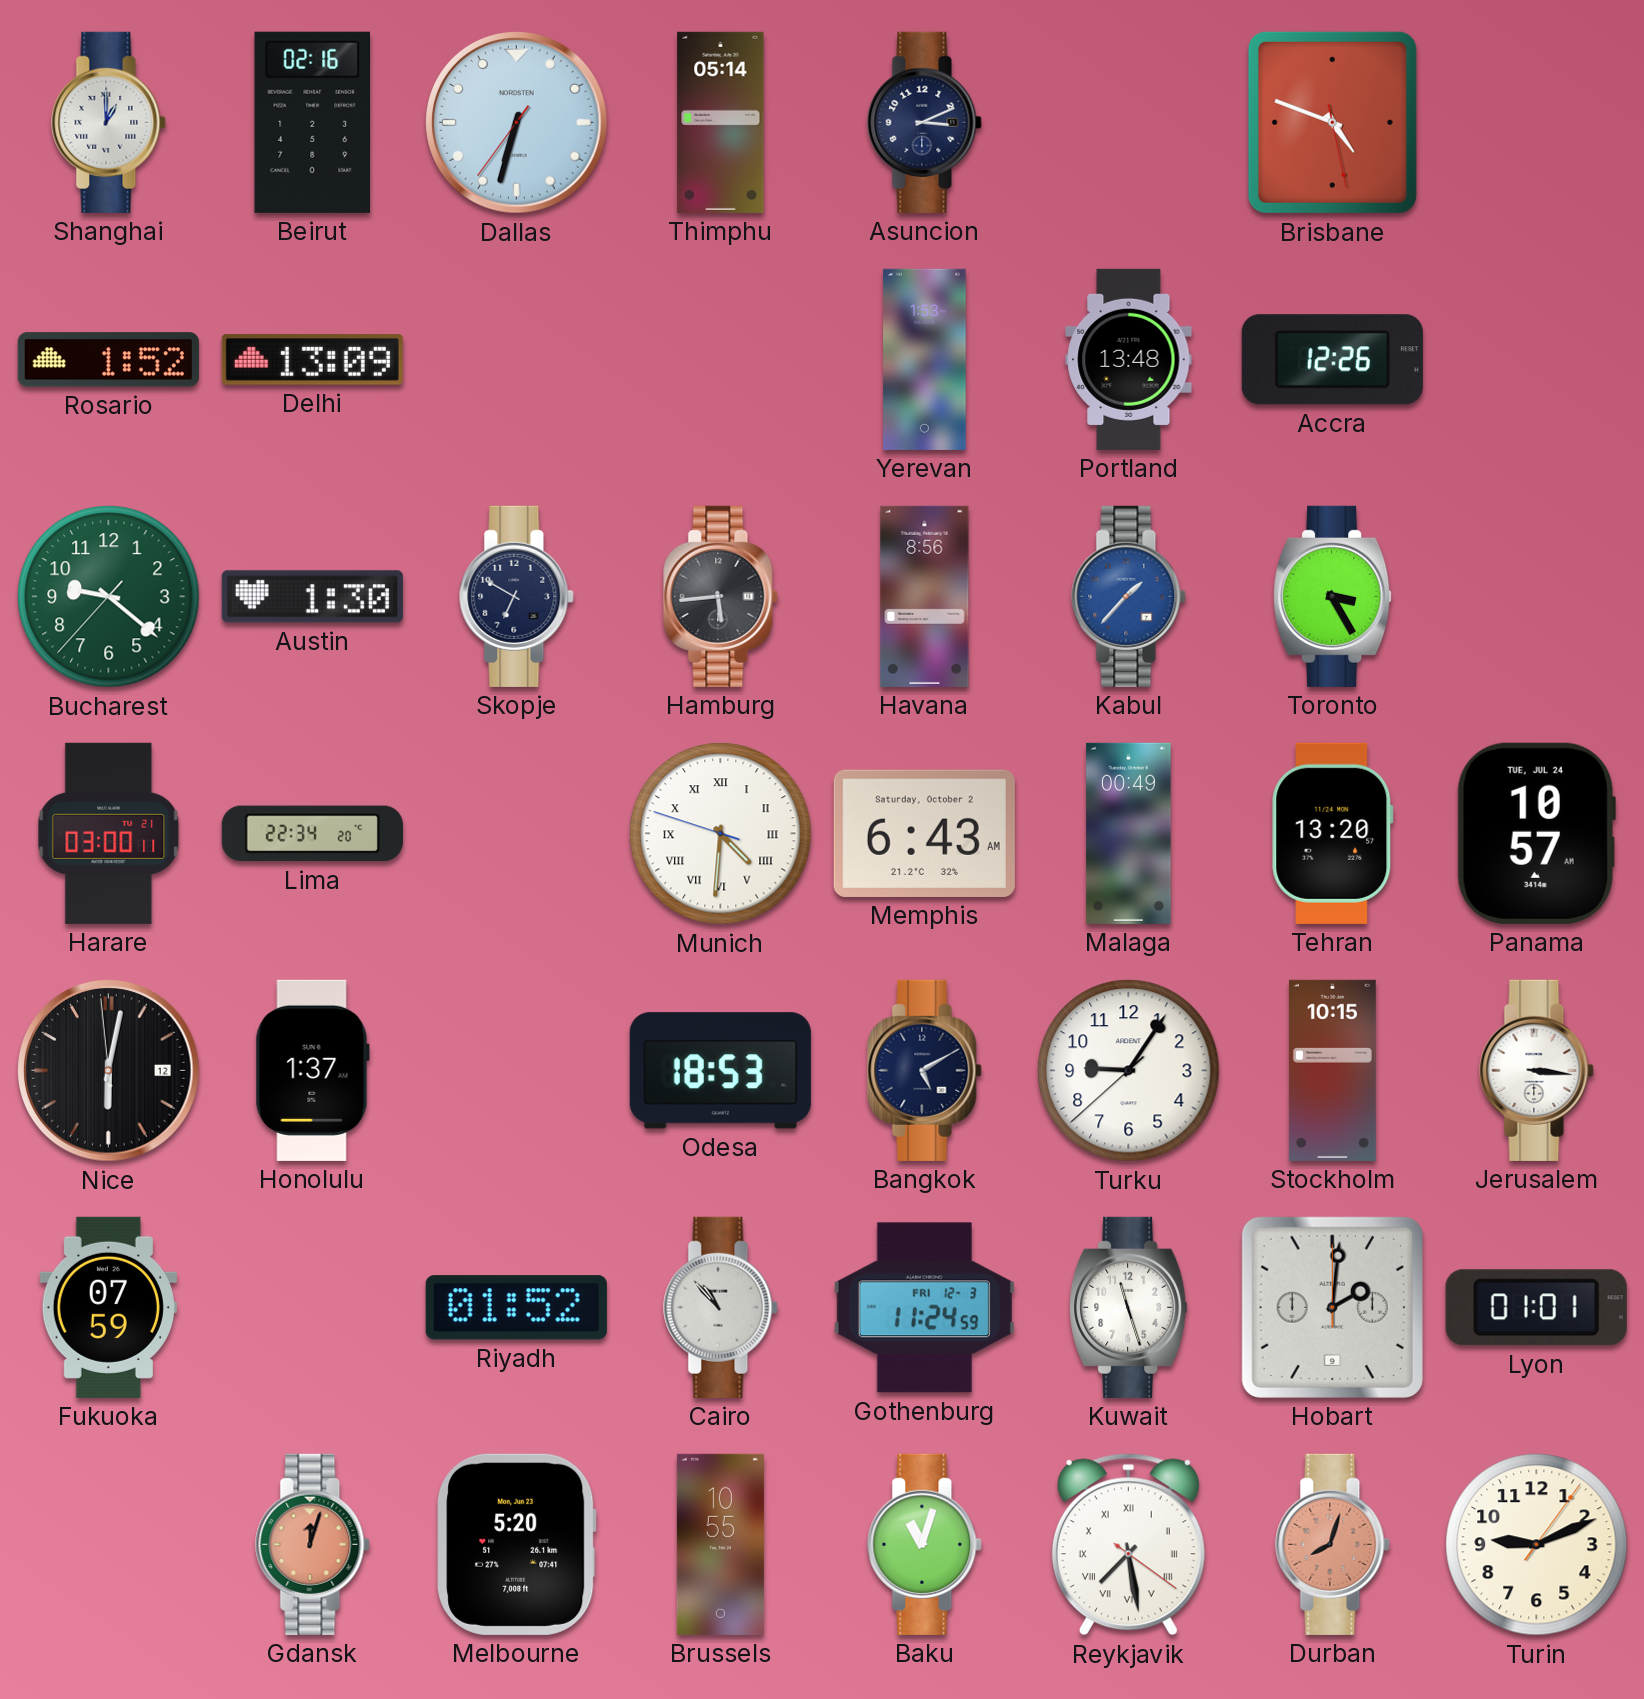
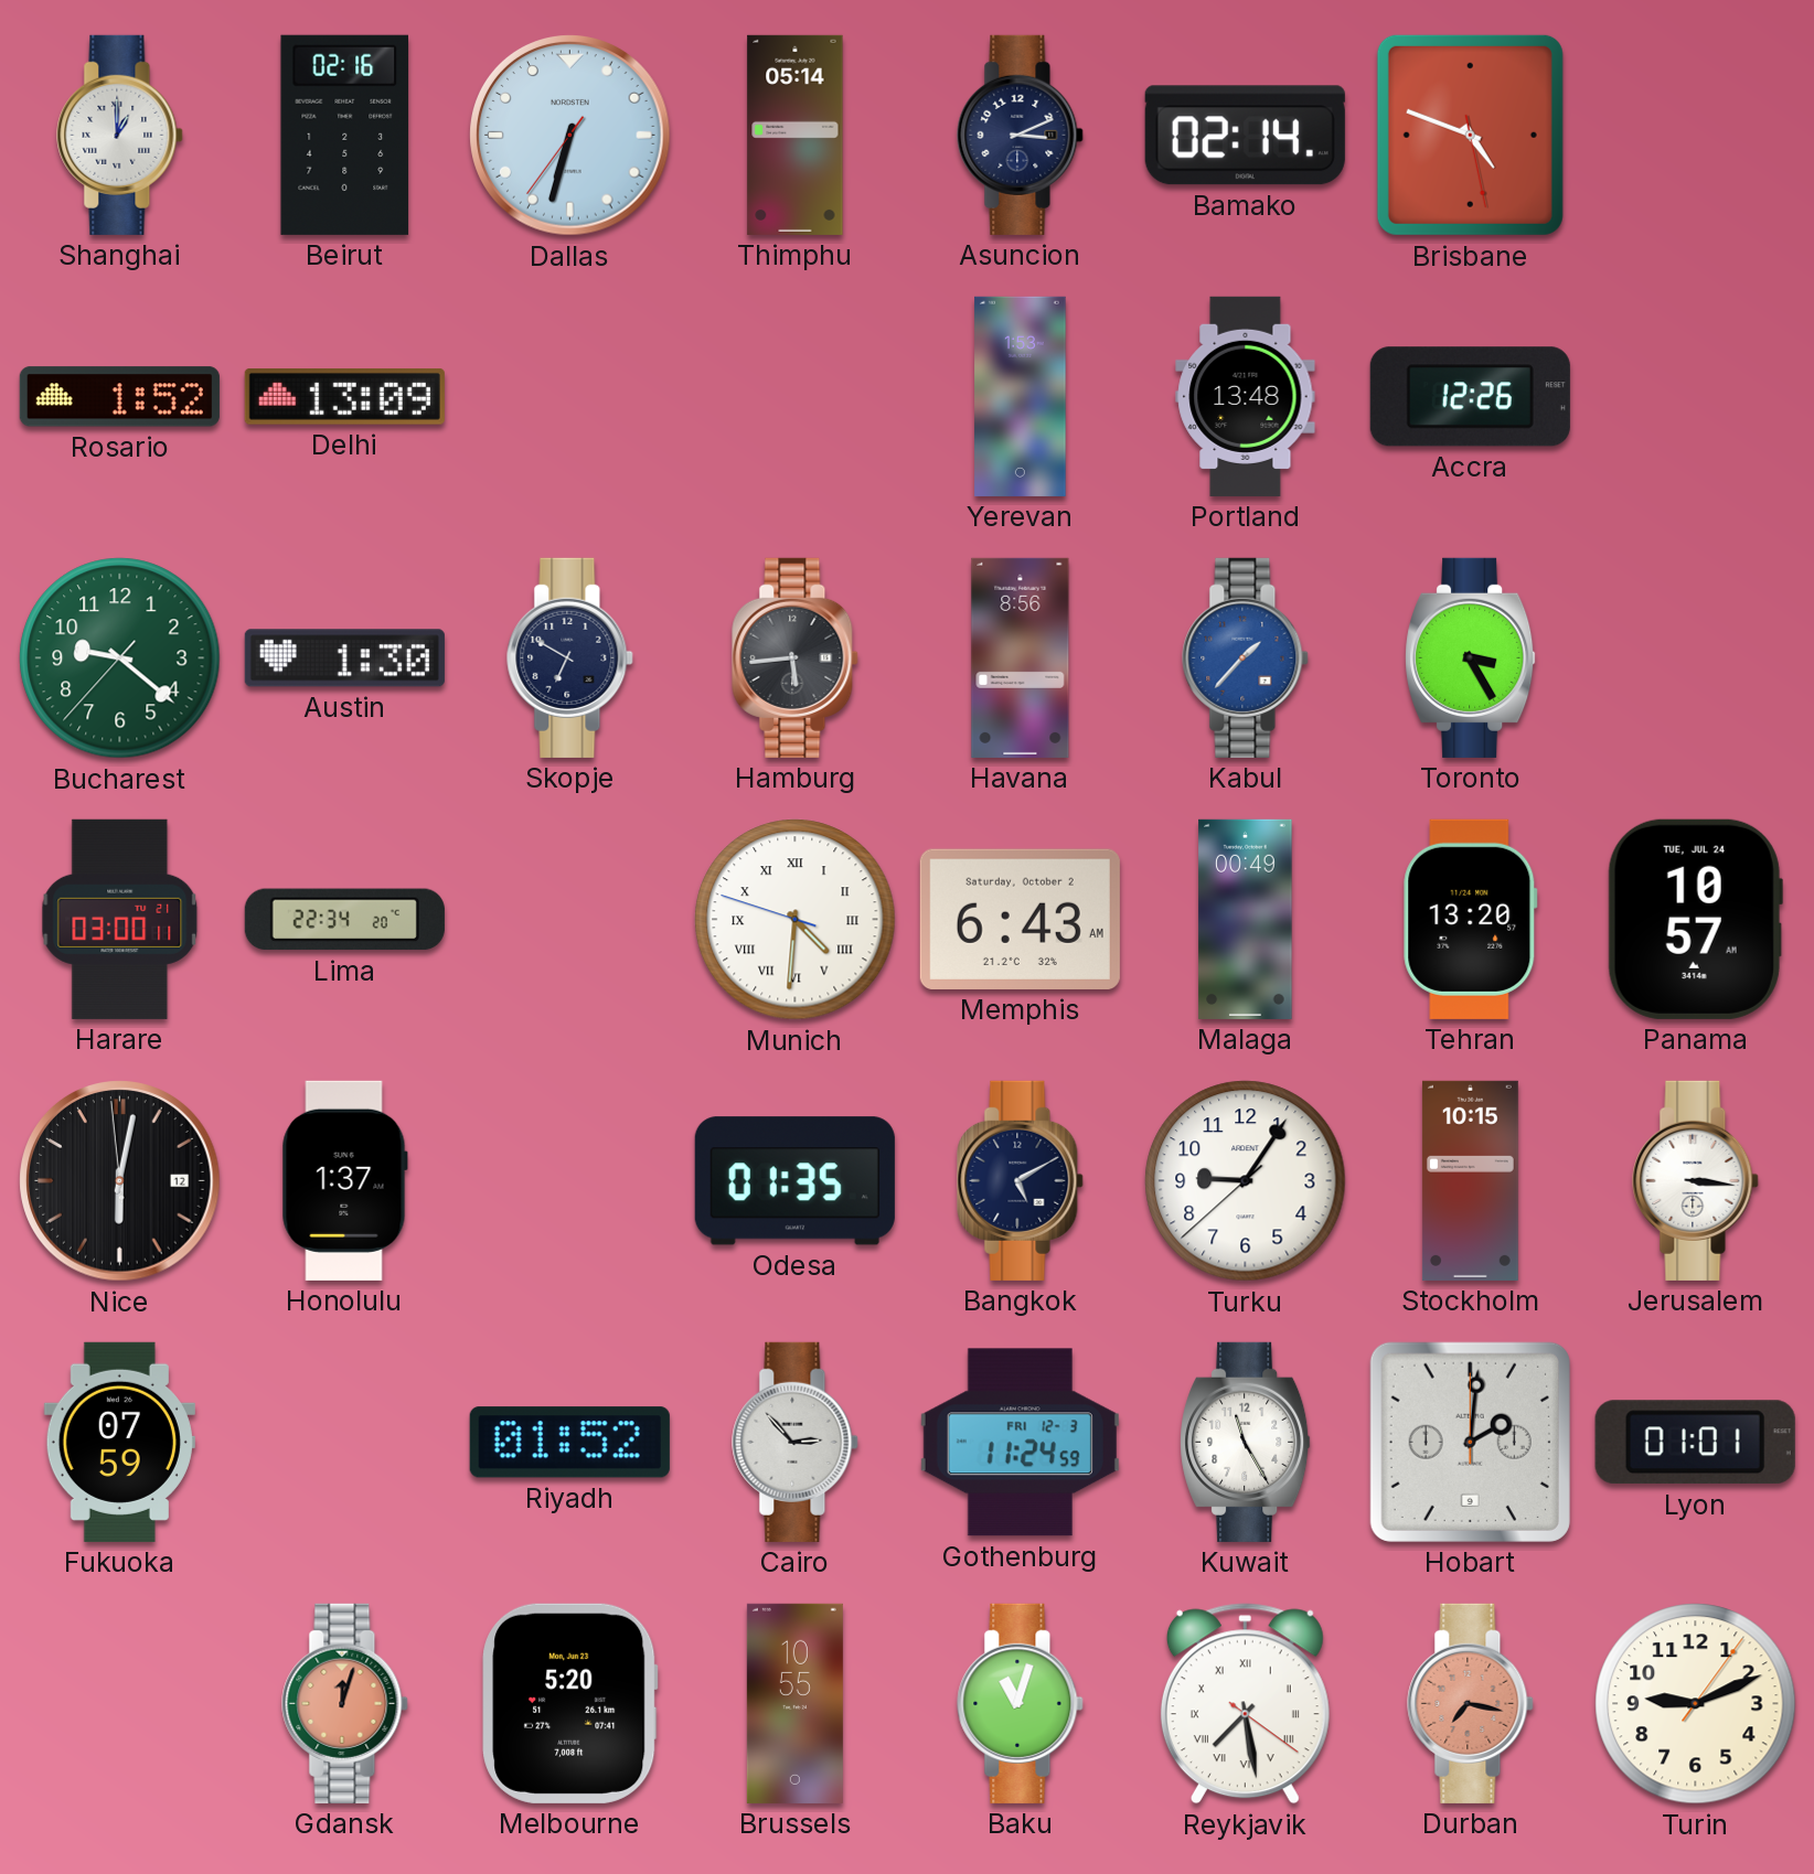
Bamako: none -> 02:14 (1245, 136)
Odesa: 18:53 -> 01:35 (794, 1181)
Cairo: 10:53 -> 2:53 (796, 1442)
Kuwait: 11:27 -> 11:25 (1246, 1442)
Durban: 8:03 -> 7:17 (1471, 1703)
